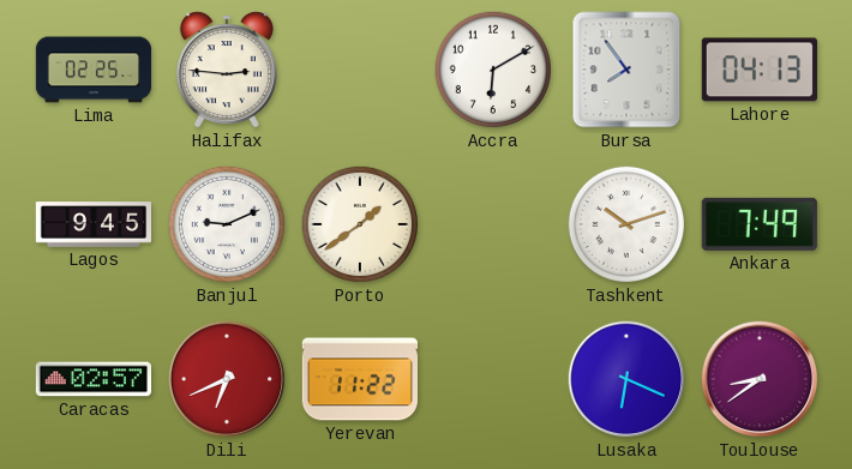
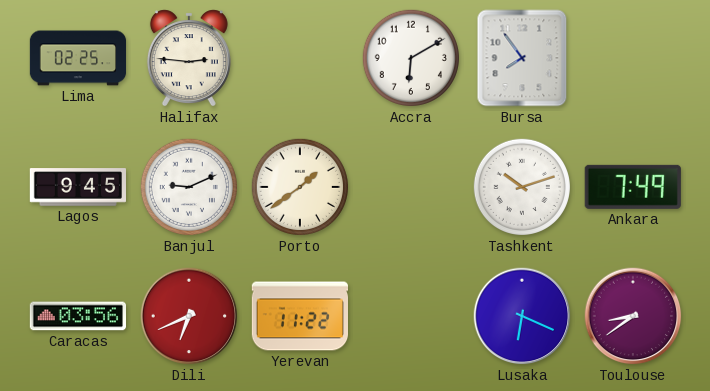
Lahore: 04:13 -> none (760, 70)
Caracas: 02:57 -> 03:56 (77, 316)
